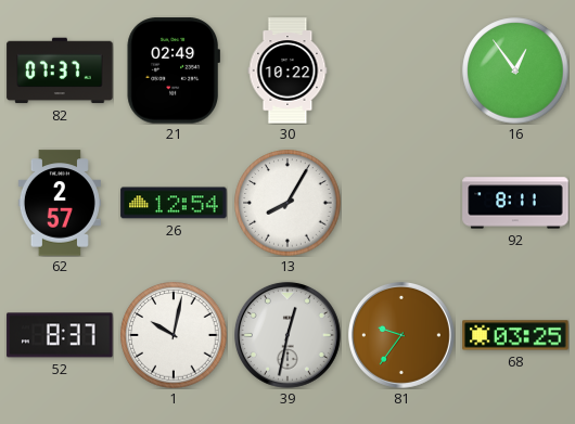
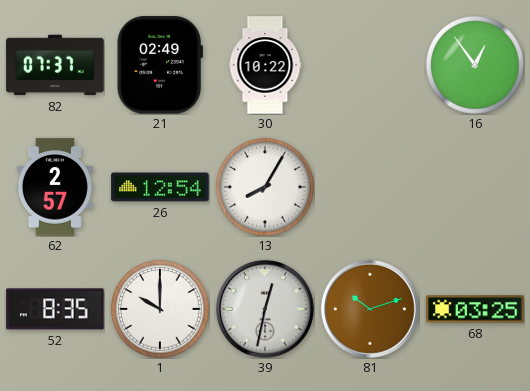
92: 8:11 -> none (515, 203)
52: 8:37 -> 8:35 (55, 309)
1: 10:02 -> 10:00 (160, 309)
81: 9:36 -> 10:12 (370, 309)
